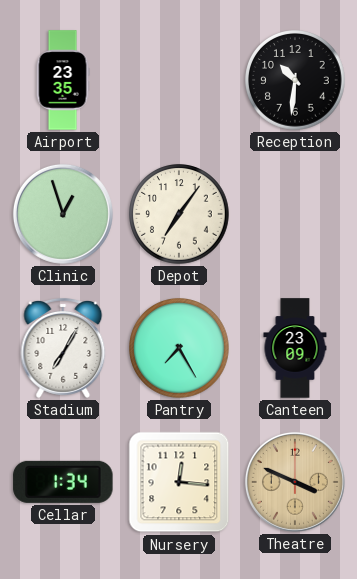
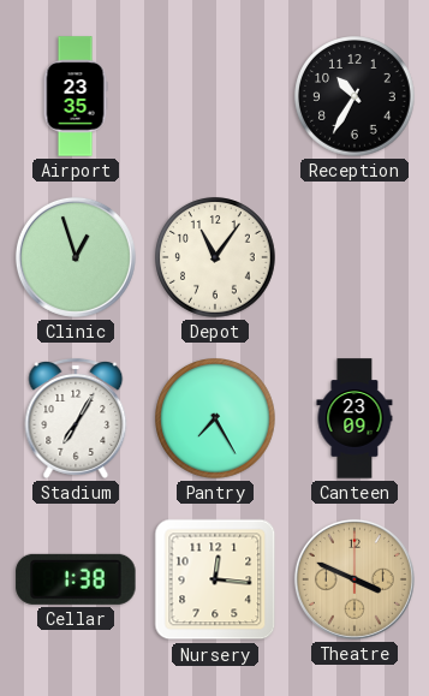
Reception: 10:31 -> 10:35 (354, 96)
Depot: 7:06 -> 11:06 (215, 257)
Cellar: 1:34 -> 1:38 (76, 579)
